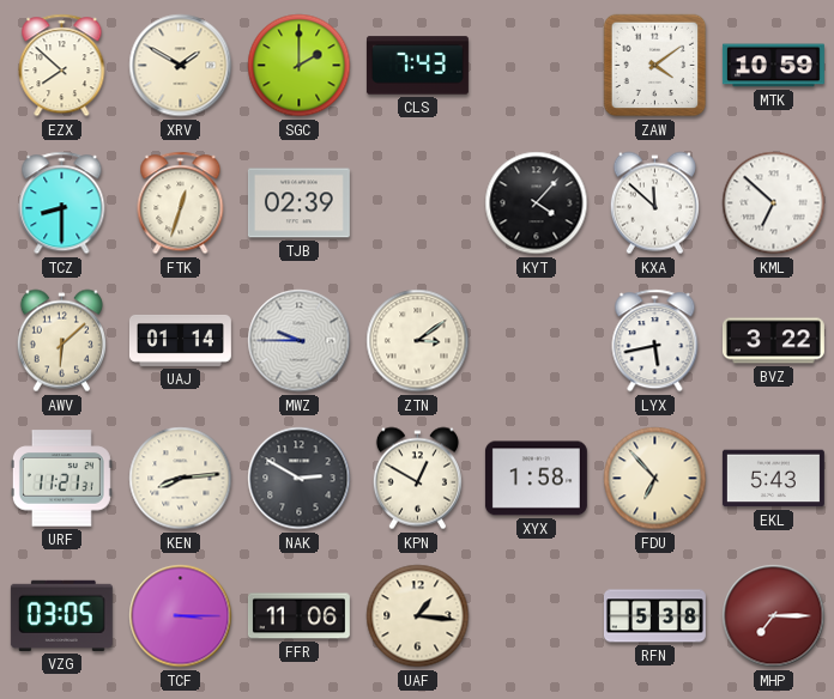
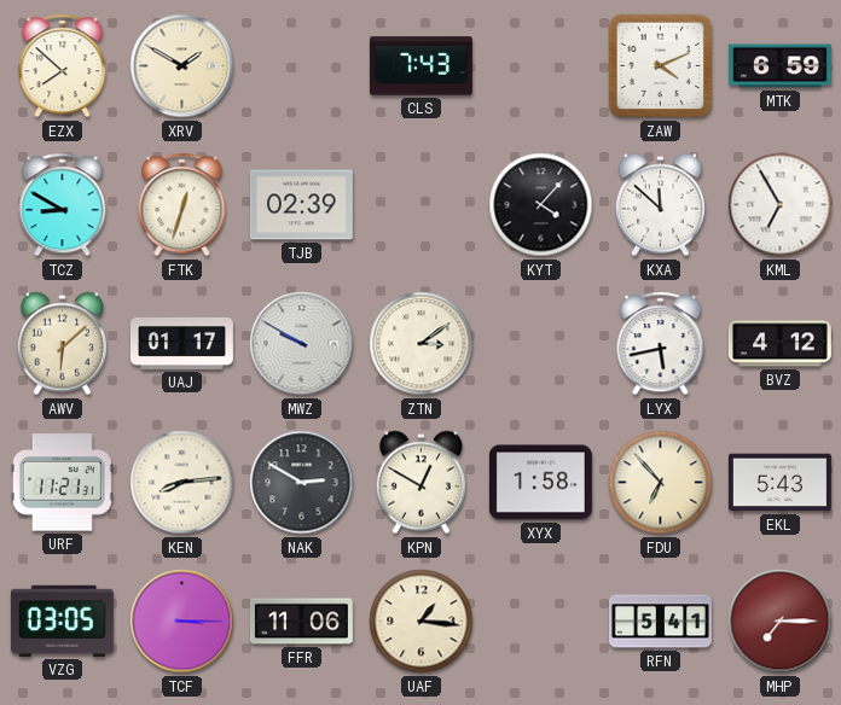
SGC: 2:00 -> none (300, 66)
ZAW: 4:09 -> 4:11 (661, 66)
MTK: 10:59 -> 6:59 (779, 66)
TCZ: 8:30 -> 8:50 (63, 205)
KML: 6:52 -> 6:55 (781, 205)
UAJ: 01:14 -> 01:17 (181, 343)
MWZ: 9:45 -> 9:50 (302, 344)
BVZ: 3:22 -> 4:12 (779, 344)
RFN: 5:38 -> 5:41 (660, 622)
